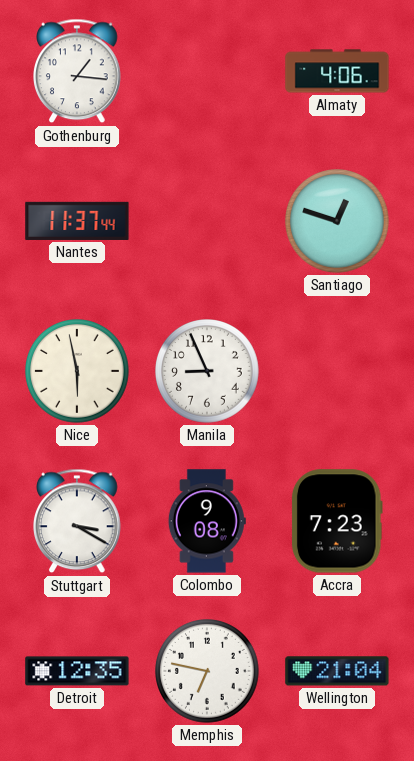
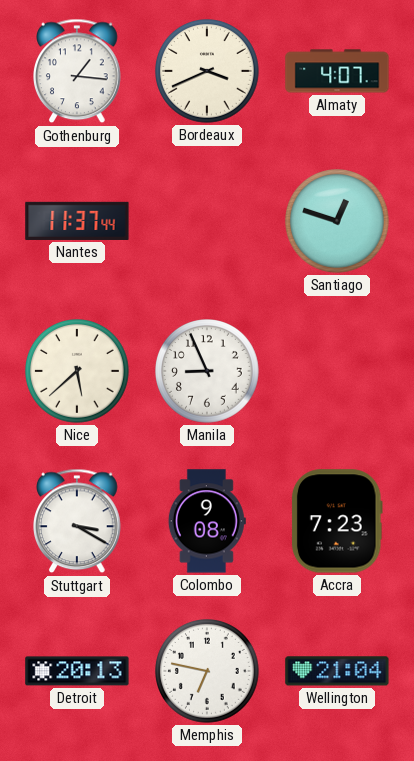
Bordeaux: none -> 3:41 (208, 72)
Almaty: 4:06 -> 4:07 (337, 71)
Nice: 5:58 -> 5:38 (78, 372)
Detroit: 12:35 -> 20:13 (77, 671)
